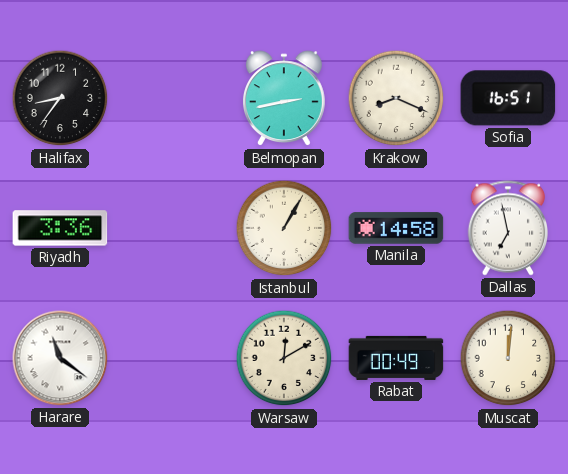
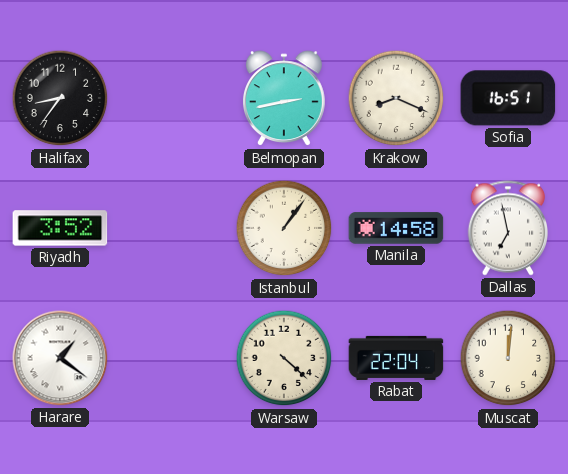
Riyadh: 3:36 -> 3:52 (60, 228)
Istanbul: 1:05 -> 1:06 (284, 228)
Harare: 11:21 -> 1:21 (60, 358)
Warsaw: 12:10 -> 4:22 (284, 358)
Rabat: 00:49 -> 22:04 (396, 358)
